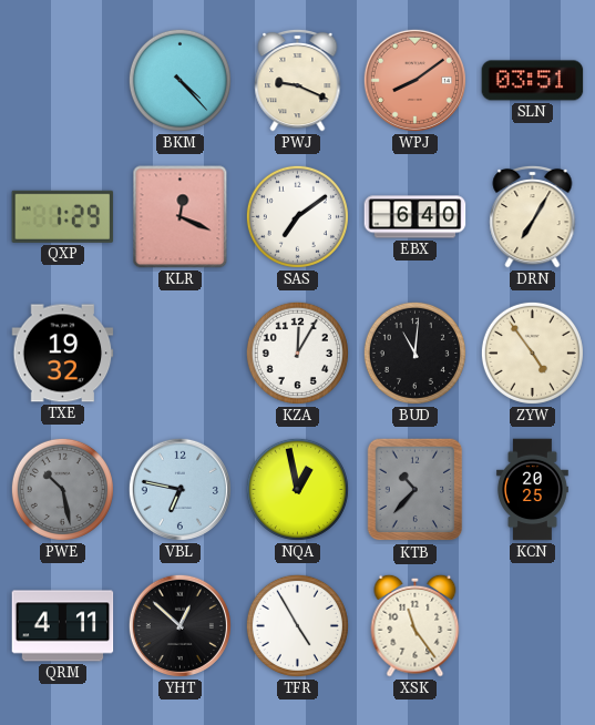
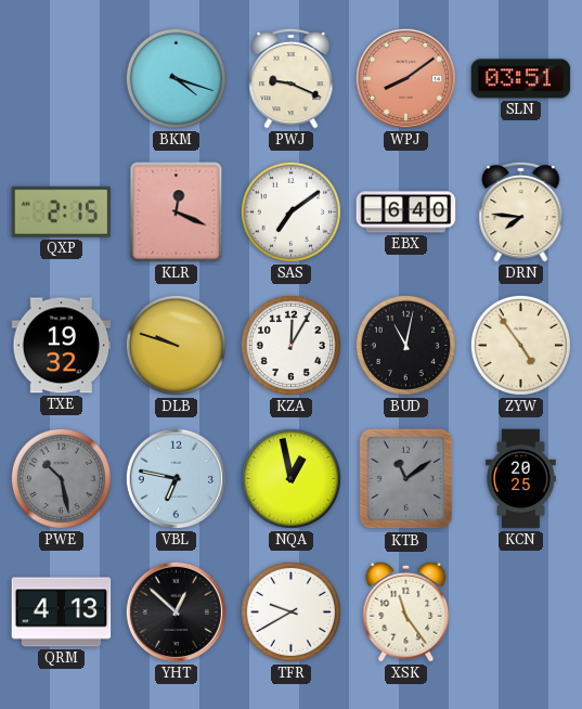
BKM: 4:23 -> 4:18 (176, 78)
QXP: 1:29 -> 2:15 (62, 211)
DRN: 7:05 -> 7:46 (521, 211)
DLB: none -> 9:48 (176, 345)
BUD: 11:01 -> 11:02 (405, 345)
KTB: 10:37 -> 11:09 (406, 479)
QRM: 4:11 -> 4:13 (62, 613)
TFR: 4:55 -> 9:40 (290, 611)
